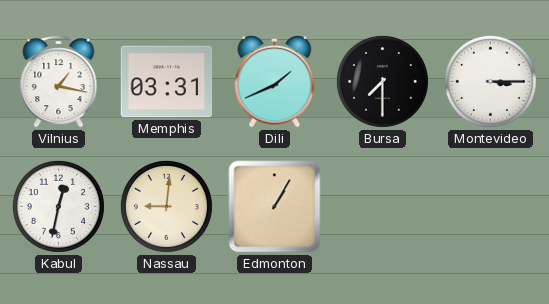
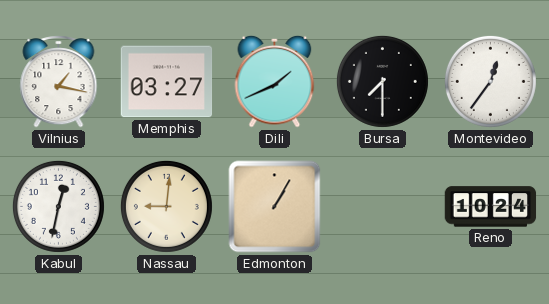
Memphis: 03:31 -> 03:27 (167, 82)
Montevideo: 3:15 -> 12:36 (490, 81)
Reno: none -> 10:24 (491, 207)
